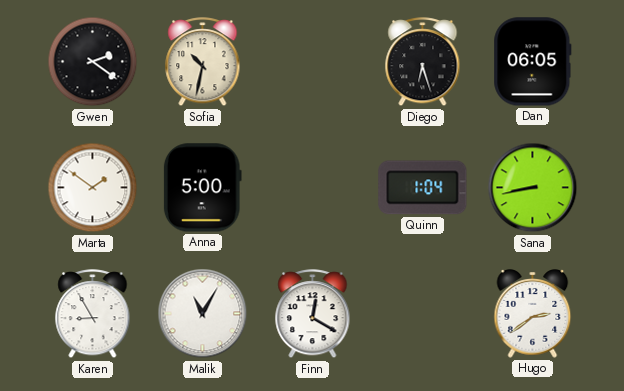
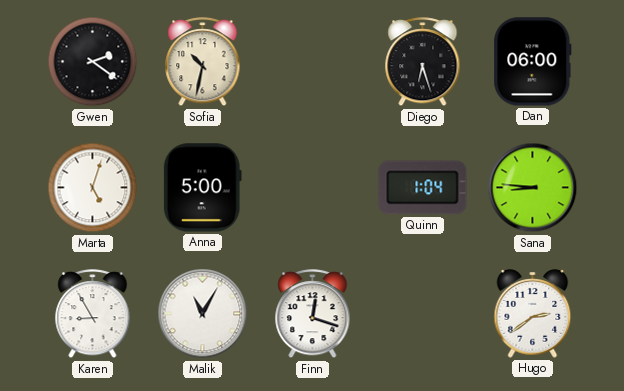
Dan: 06:05 -> 06:00 (533, 62)
Marta: 1:51 -> 5:03 (93, 188)
Sana: 8:43 -> 8:46 (533, 188)
Finn: 12:20 -> 12:18 (313, 314)
